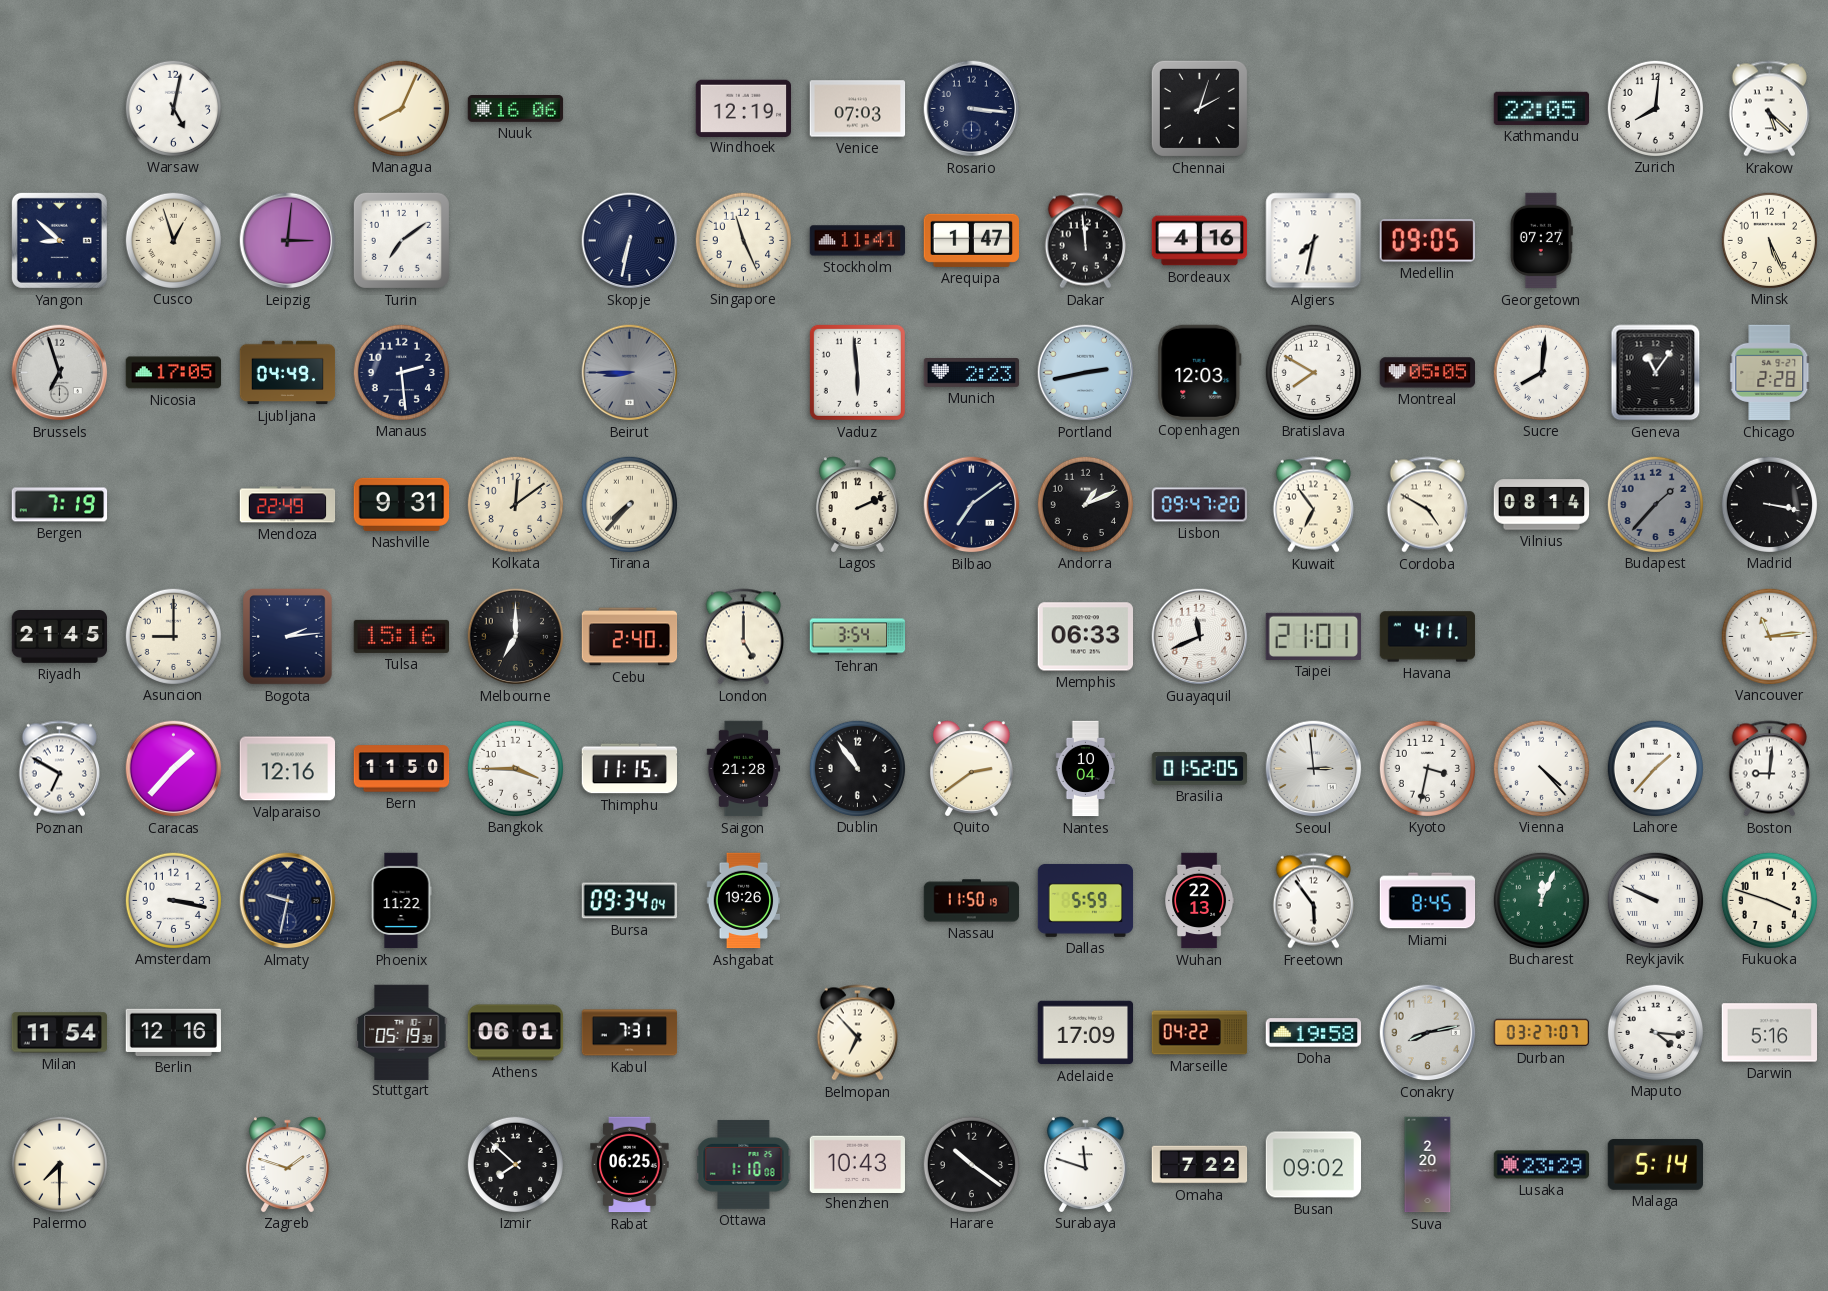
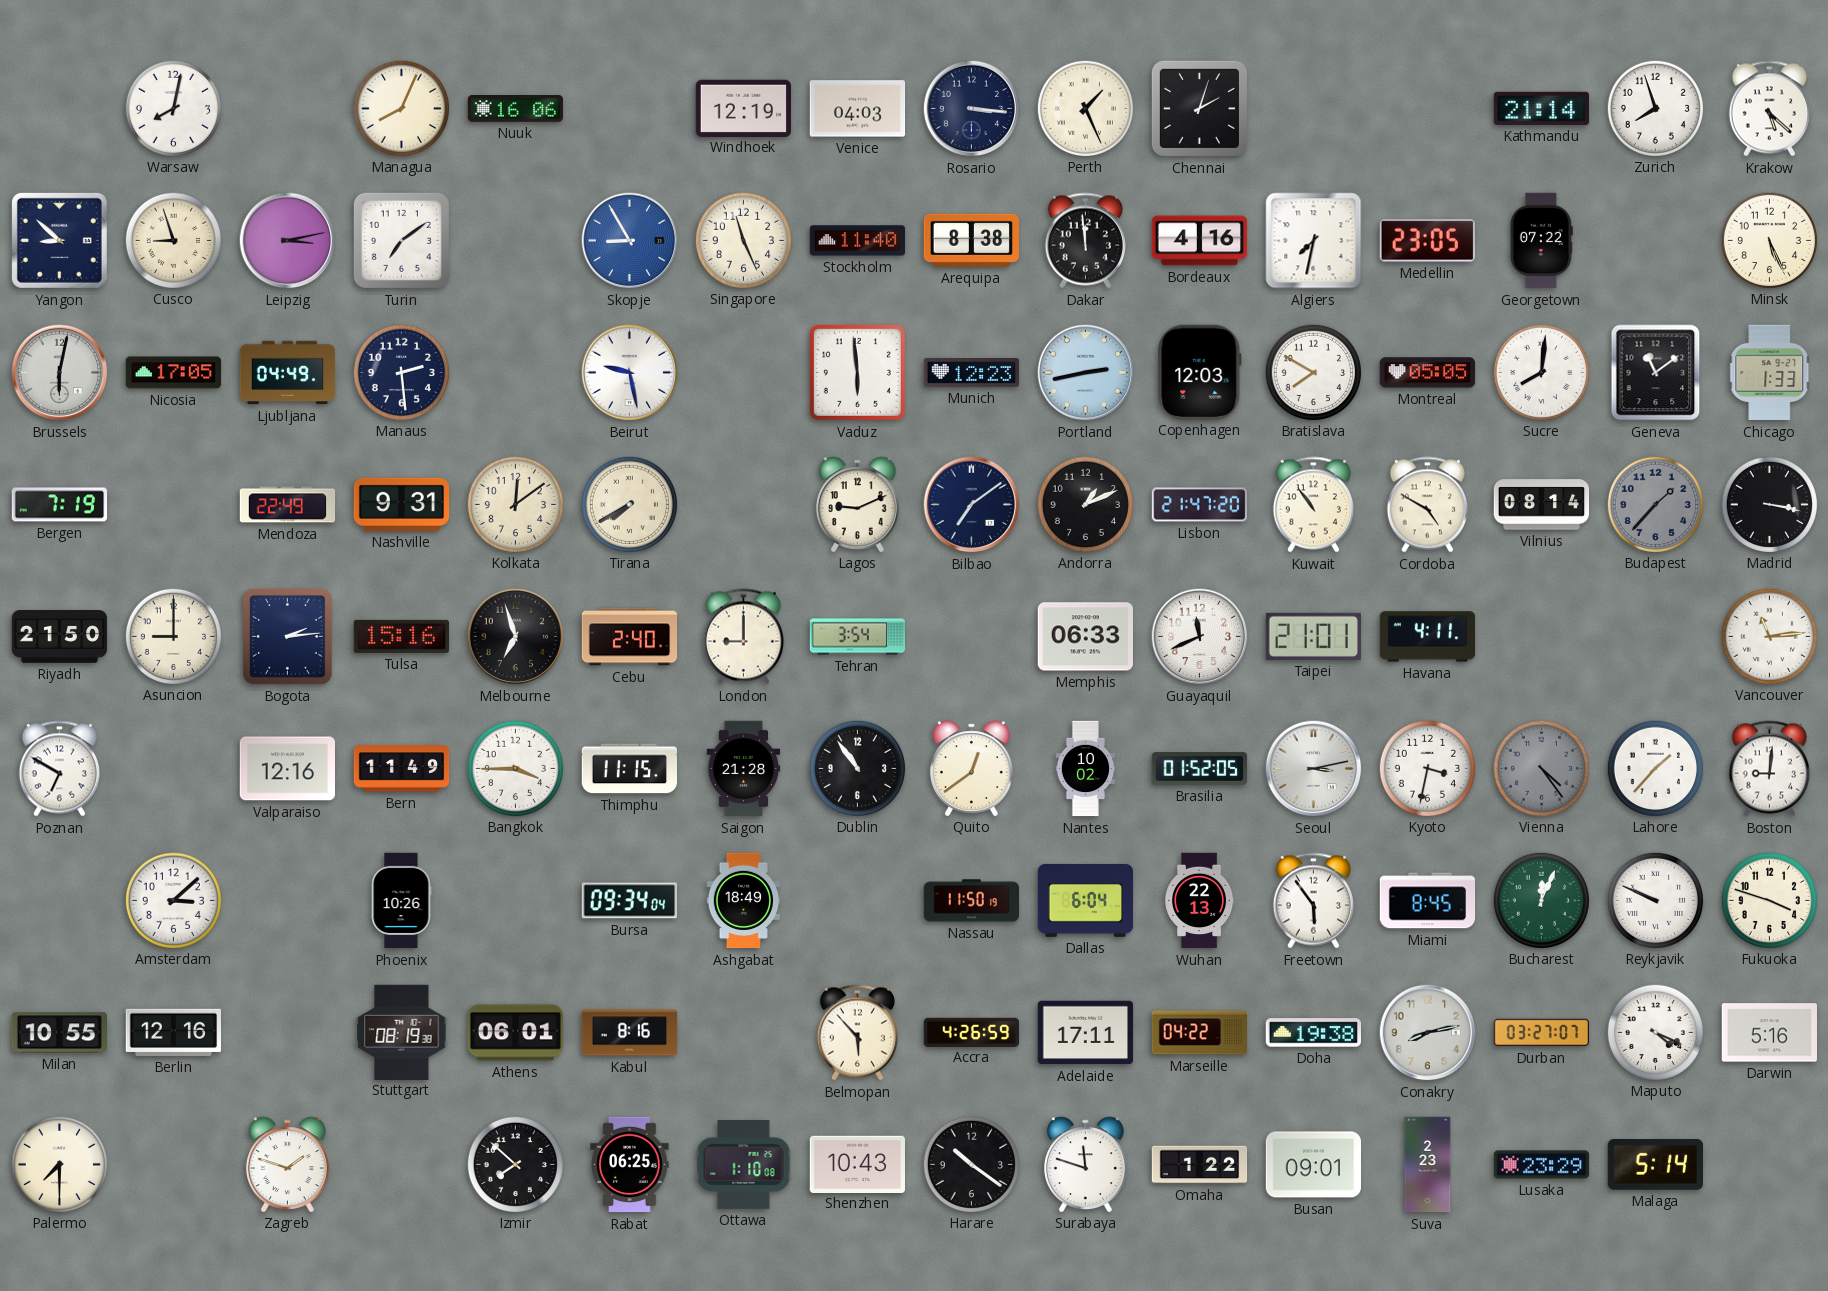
Warsaw: 5:02 -> 8:02 (173, 108)
Venice: 07:03 -> 04:03 (858, 109)
Perth: none -> 1:26 (1085, 108)
Kathmandu: 22:05 -> 21:14 (1541, 108)
Zurich: 8:01 -> 7:57 (1655, 108)
Cusco: 12:57 -> 8:57 (173, 240)
Leipzig: 3:01 -> 3:13 (288, 241)
Skopje: 6:32 -> 8:55 (630, 241)
Skopje dial: navy -> blue (630, 241)
Stockholm: 11:41 -> 11:40 (858, 241)
Arequipa: 1:47 -> 8:38 (971, 240)
Medellin: 09:05 -> 23:05 (1427, 241)
Georgetown: 07:27 -> 07:22 (1541, 241)
Brussels: 6:57 -> 6:02 (60, 373)
Beirut: 8:45 -> 9:28 (630, 373)
Beirut dial: grey -> white (630, 373)
Munich: 2:23 -> 12:23 (972, 373)
Geneva: 11:06 -> 11:09 (1656, 373)
Chicago: 2:28 -> 1:33 (1770, 373)
Tirana: 7:37 -> 7:40 (629, 504)
Lagos: 2:11 -> 9:11 (857, 504)
Lisbon: 09:47 -> 21:47 (1200, 505)
Kuwait: 6:54 -> 10:54 (1313, 505)
Riyadh: 21:45 -> 21:50 (60, 637)
Melbourne: 7:00 -> 6:57 (516, 637)
London: 5:00 -> 9:00 (743, 637)
Caracas: 1:37 -> none (174, 769)
Bern: 11:50 -> 11:49 (402, 769)
Quito: 2:39 -> 12:39 (971, 768)
Nantes: 10:04 -> 10:02 (1086, 769)
Seoul: 2:59 -> 3:13 (1314, 769)
Vienna: 4:23 -> 4:24 (1541, 768)
Vienna dial: white -> grey (1541, 768)
Amsterdam: 3:17 -> 3:08 (173, 900)
Almaty: 9:32 -> none (288, 901)
Phoenix: 11:22 -> 10:26 (401, 901)
Ashgabat: 19:26 -> 18:49 (744, 901)
Dallas: 5:59 -> 6:04 (1086, 900)
Milan: 11:54 -> 10:55 (59, 1033)
Stuttgart: 05:19 -> 08:19 (402, 1032)
Kabul: 7:31 -> 8:16 (630, 1033)
Belmopan: 6:53 -> 5:53 (857, 1033)
Accra: none -> 4:26 (971, 1032)
Adelaide: 17:09 -> 17:11 (1086, 1033)
Doha: 19:58 -> 19:38 (1314, 1033)
Maputo: 4:16 -> 4:19 (1655, 1032)
Omaha: 7:22 -> 1:22 (1200, 1165)
Busan: 09:02 -> 09:01 (1314, 1165)
Suva: 2:20 -> 2:23 (1428, 1165)
